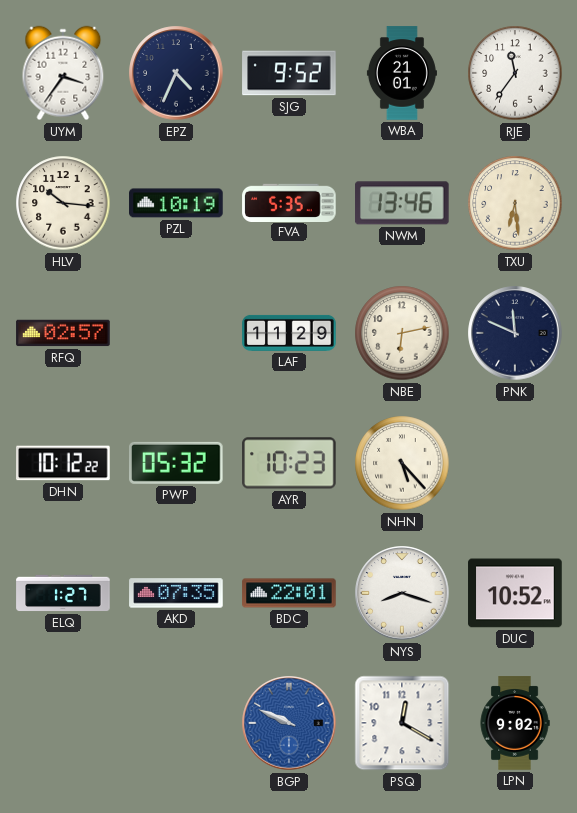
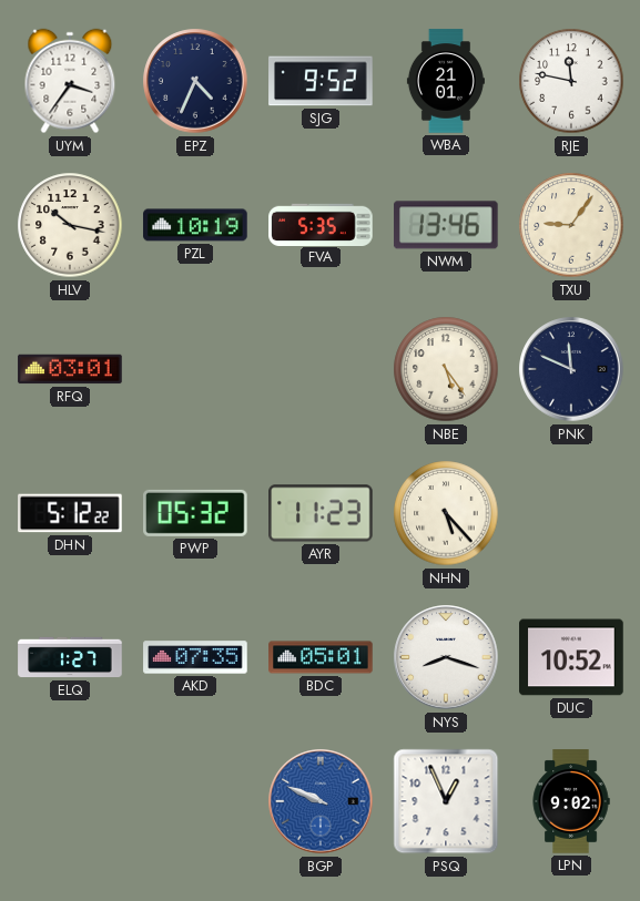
RJE: 11:36 -> 11:47 (571, 81)
HLV: 10:16 -> 10:17 (70, 225)
TXU: 6:29 -> 9:06 (571, 225)
RFQ: 02:57 -> 03:01 (70, 369)
LAF: 11:29 -> none (289, 333)
NBE: 6:13 -> 5:24 (446, 369)
DHN: 10:12 -> 5:12 (70, 513)
AYR: 10:23 -> 11:23 (321, 513)
BDC: 22:01 -> 05:01 (321, 657)
PSQ: 12:20 -> 12:56 (446, 801)
